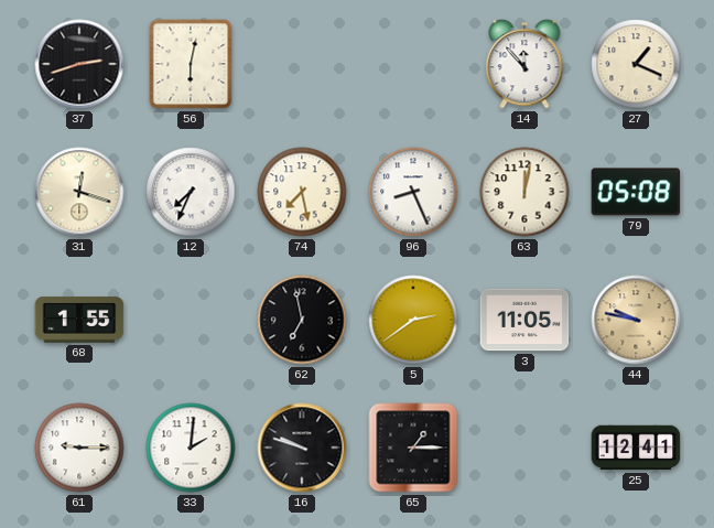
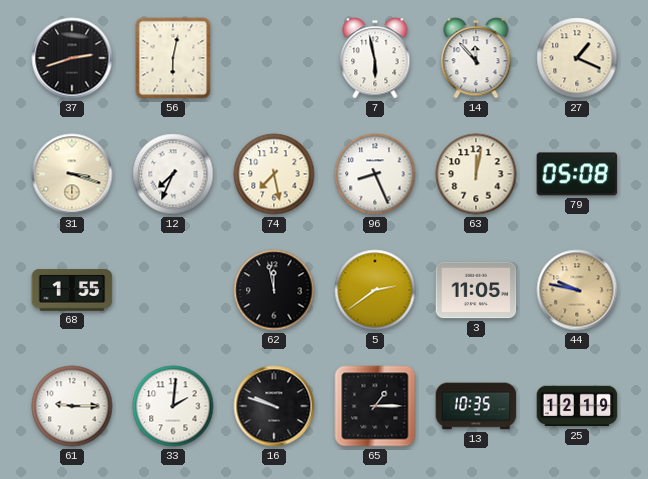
7: none -> 5:58 (375, 58)
31: 12:18 -> 3:18 (72, 174)
62: 6:58 -> 11:58 (274, 290)
13: none -> 10:35 (476, 406)
25: 12:41 -> 12:19 (577, 406)
